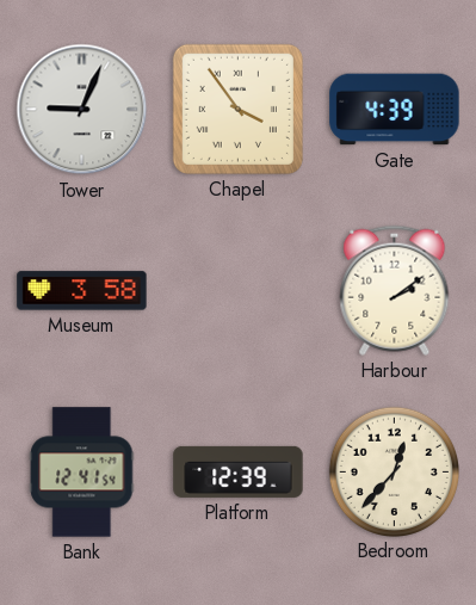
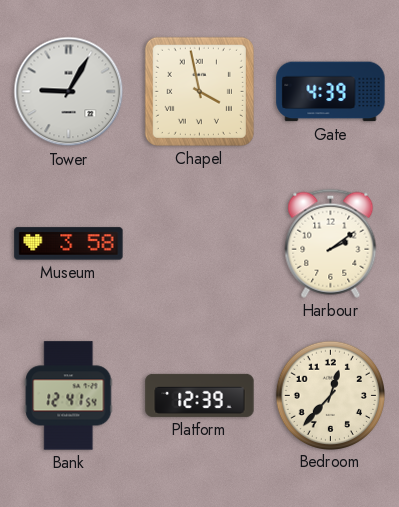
Tower: 9:04 -> 9:05 (69, 92)
Chapel: 3:54 -> 3:58 (199, 91)
